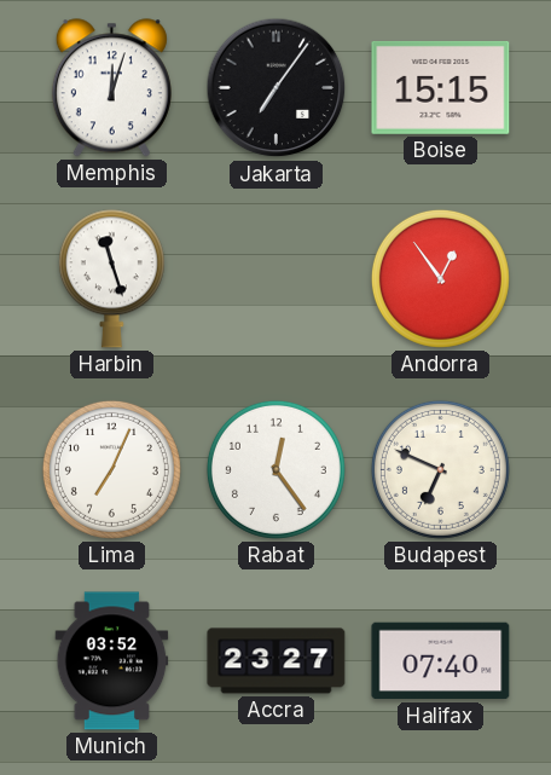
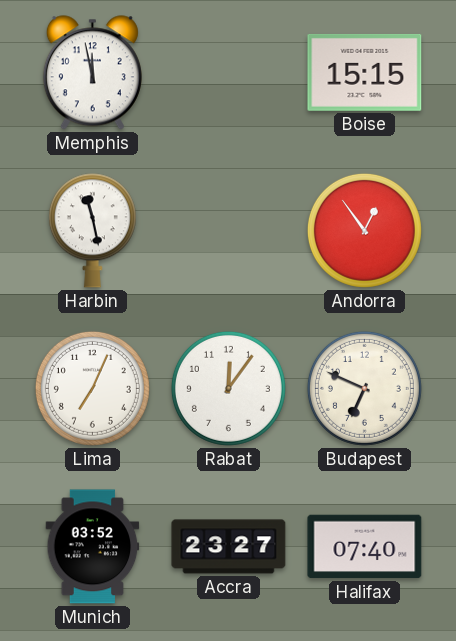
Memphis: 12:03 -> 11:58 (92, 73)
Jakarta: 7:06 -> none (277, 88)
Harbin: 11:27 -> 11:28 (92, 231)
Rabat: 12:24 -> 12:06 (228, 388)
